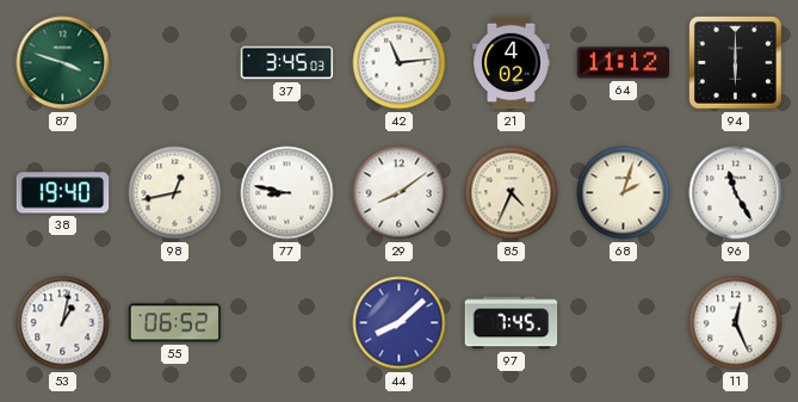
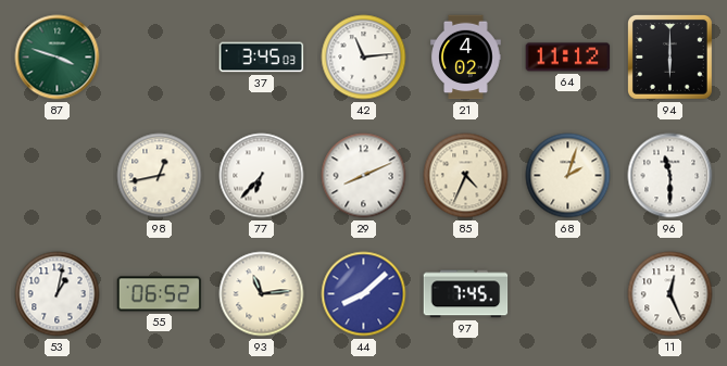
38: 19:40 -> none (63, 193)
77: 8:47 -> 6:37 (262, 176)
29: 8:09 -> 8:11 (364, 176)
96: 11:25 -> 11:30 (670, 176)
93: none -> 11:14 (262, 294)
